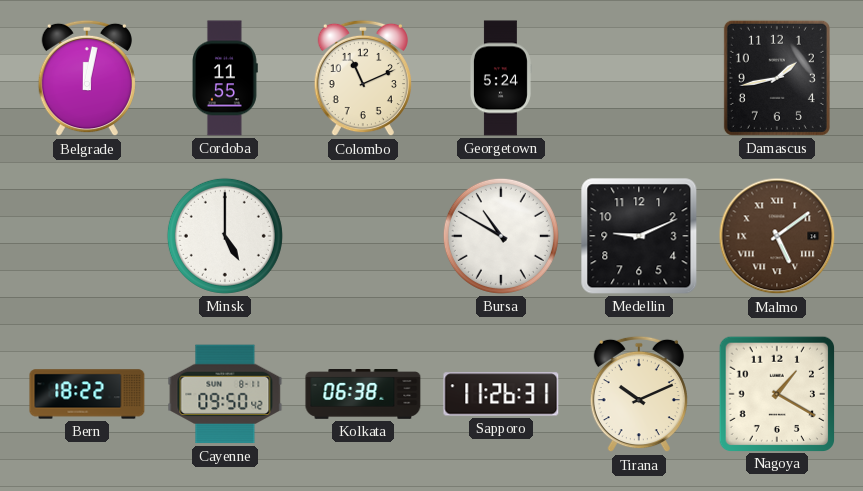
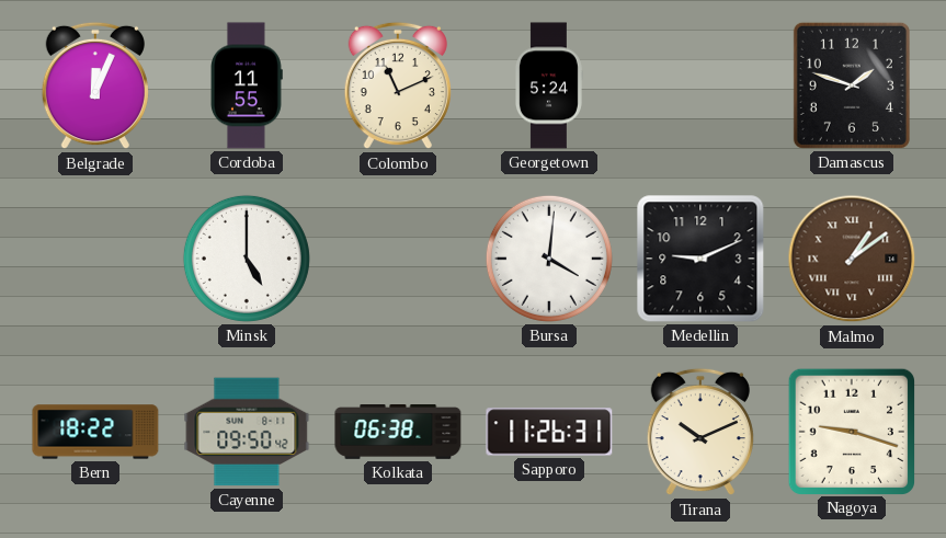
Belgrade: 12:02 -> 12:04 (95, 85)
Damascus: 1:43 -> 1:48 (852, 85)
Bursa: 10:50 -> 4:01 (549, 259)
Malmo: 5:09 -> 1:09 (852, 259)
Nagoya: 1:20 -> 9:18 (851, 431)
